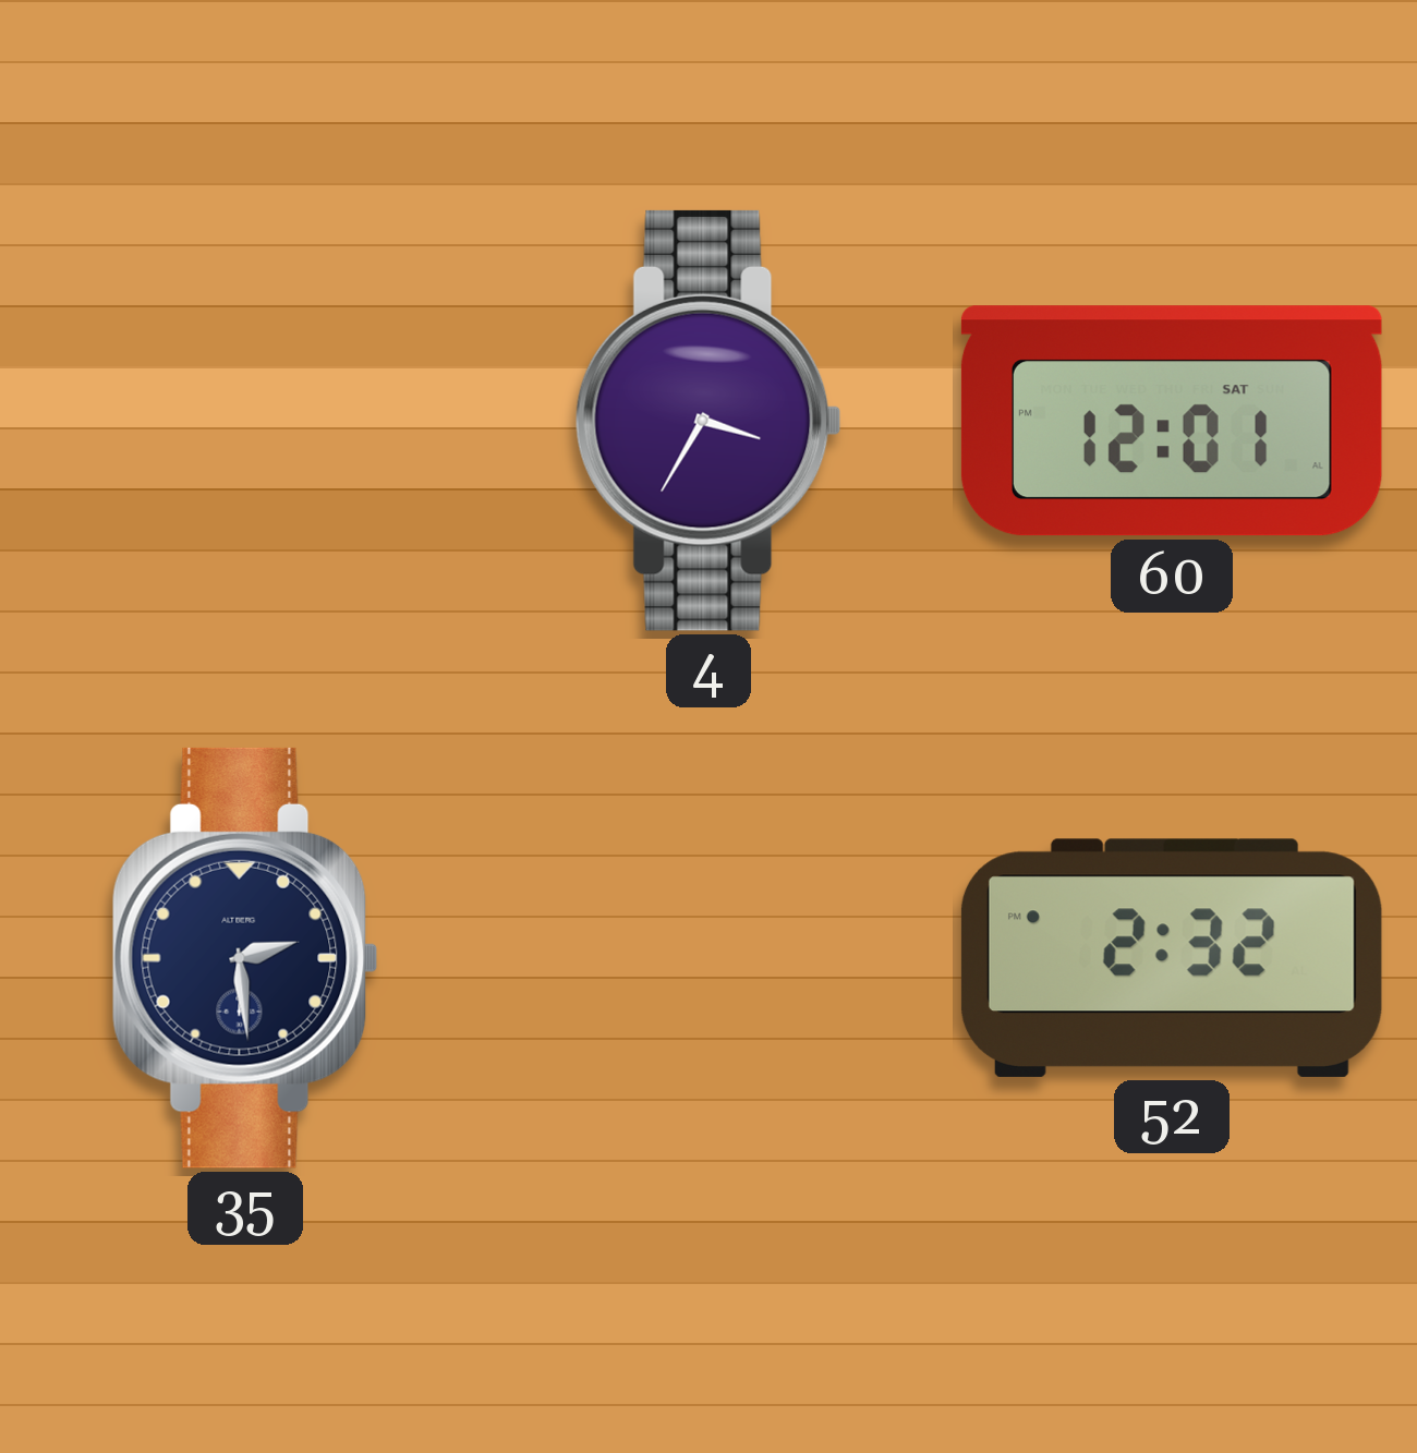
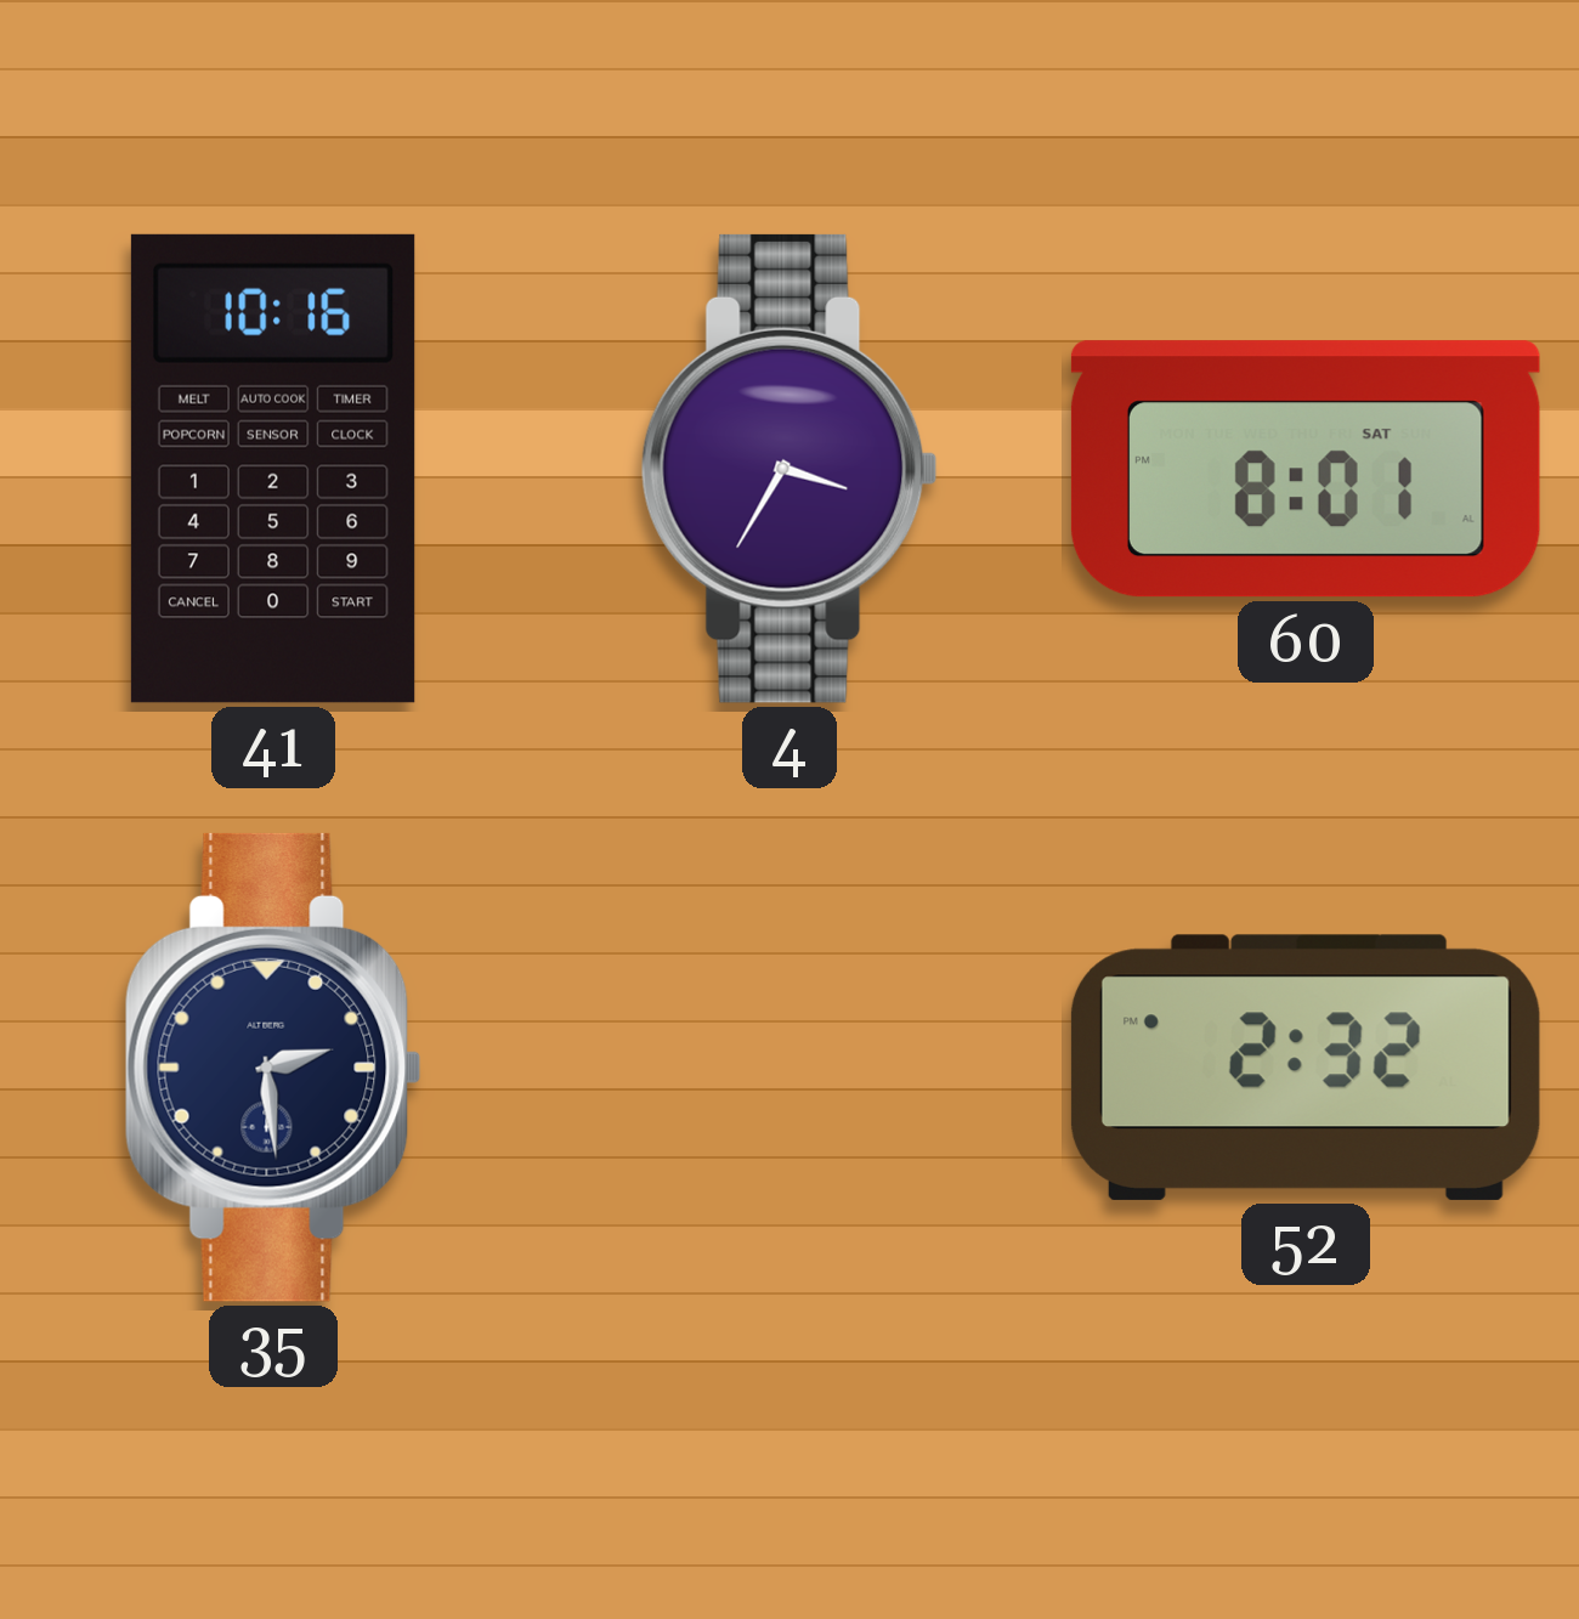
41: none -> 10:16 (273, 469)
60: 12:01 -> 8:01 (1306, 469)
